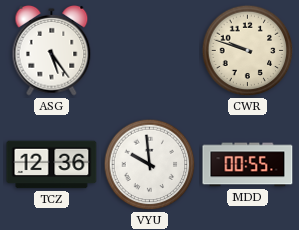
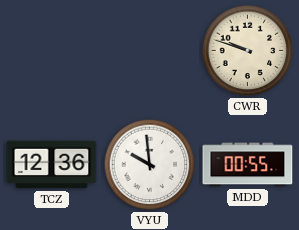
ASG: 5:24 -> none (52, 50)
